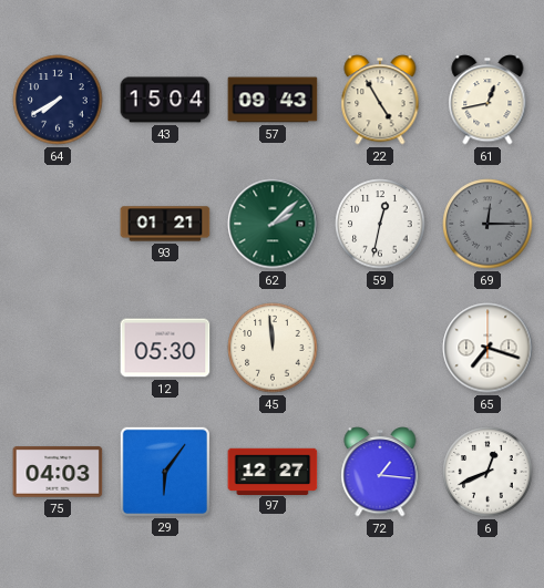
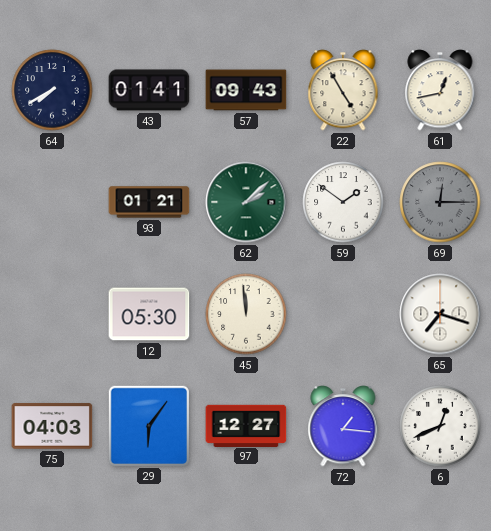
43: 15:04 -> 01:41 (149, 90)
59: 12:32 -> 1:51 (343, 202)
